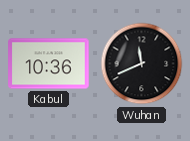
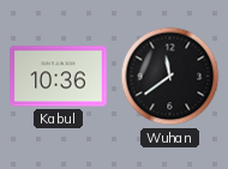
Wuhan: 11:41 -> 11:39 (170, 77)
